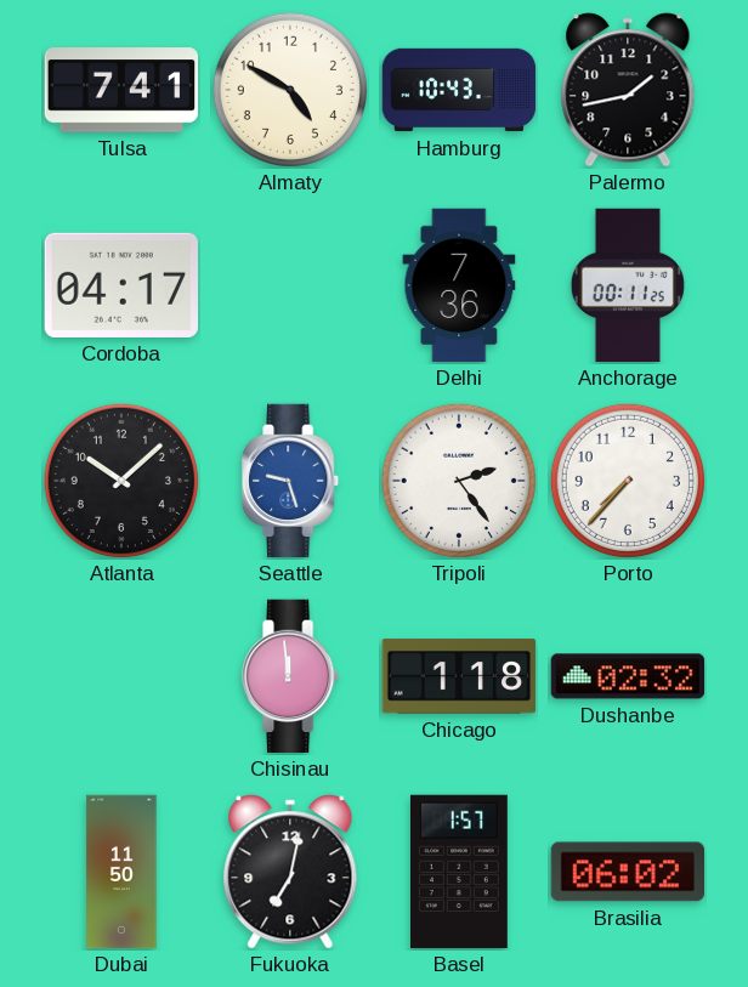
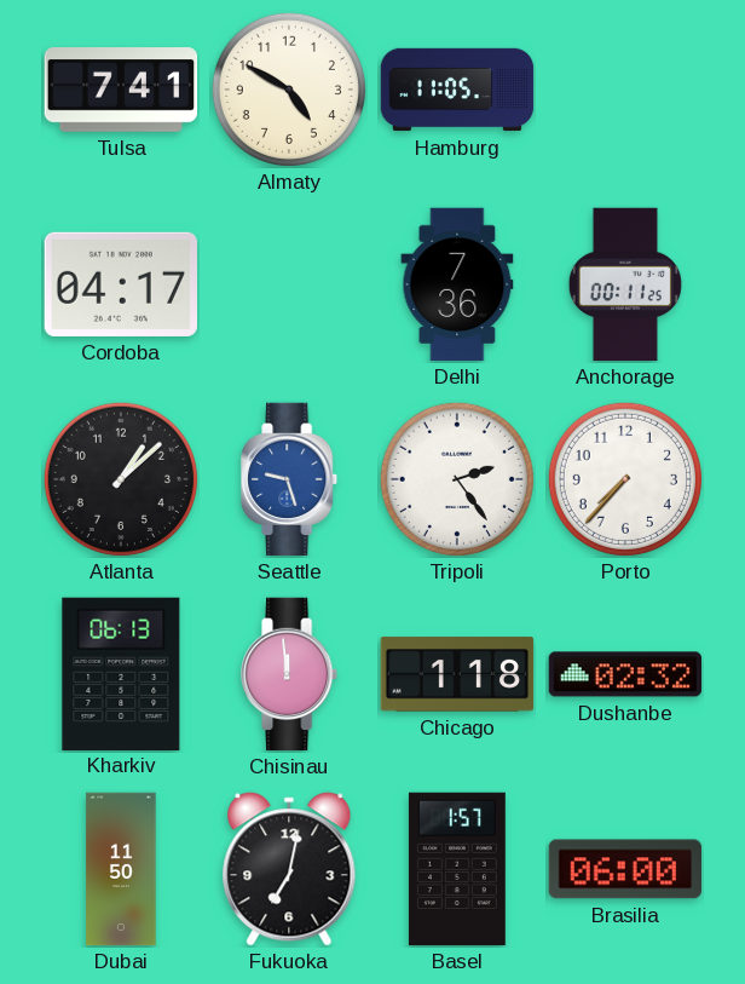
Hamburg: 10:43 -> 11:05 (457, 90)
Palermo: 1:43 -> none (628, 90)
Atlanta: 10:08 -> 1:08 (121, 479)
Kharkiv: none -> 06:13 (121, 673)
Brasilia: 06:02 -> 06:00 (624, 869)
